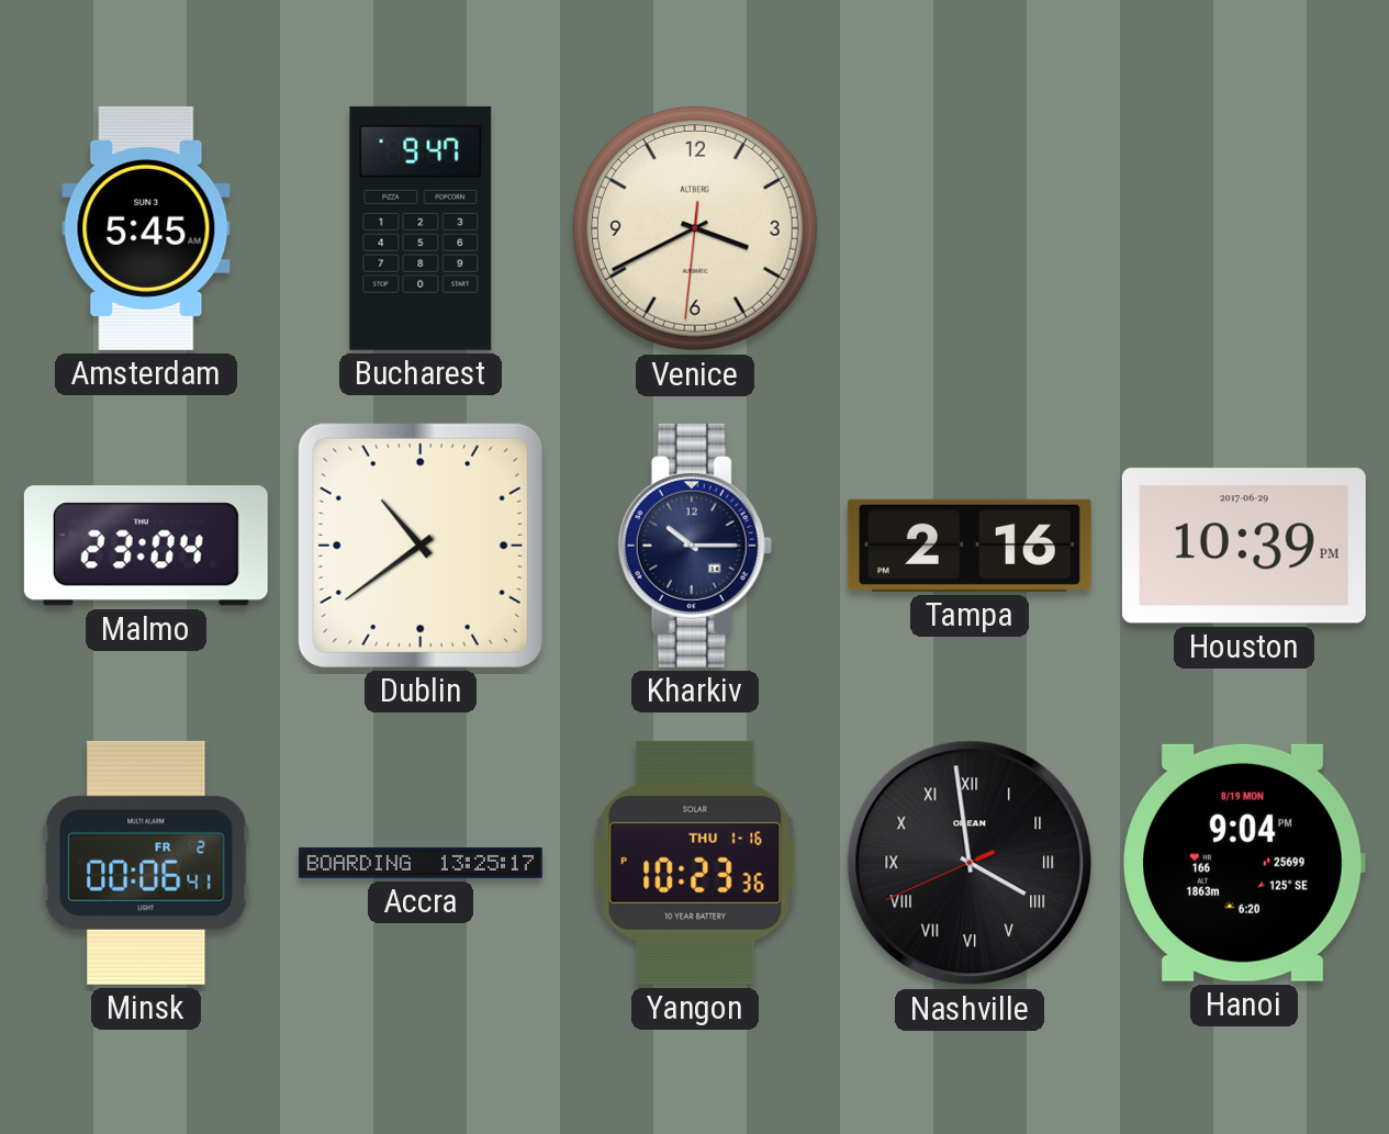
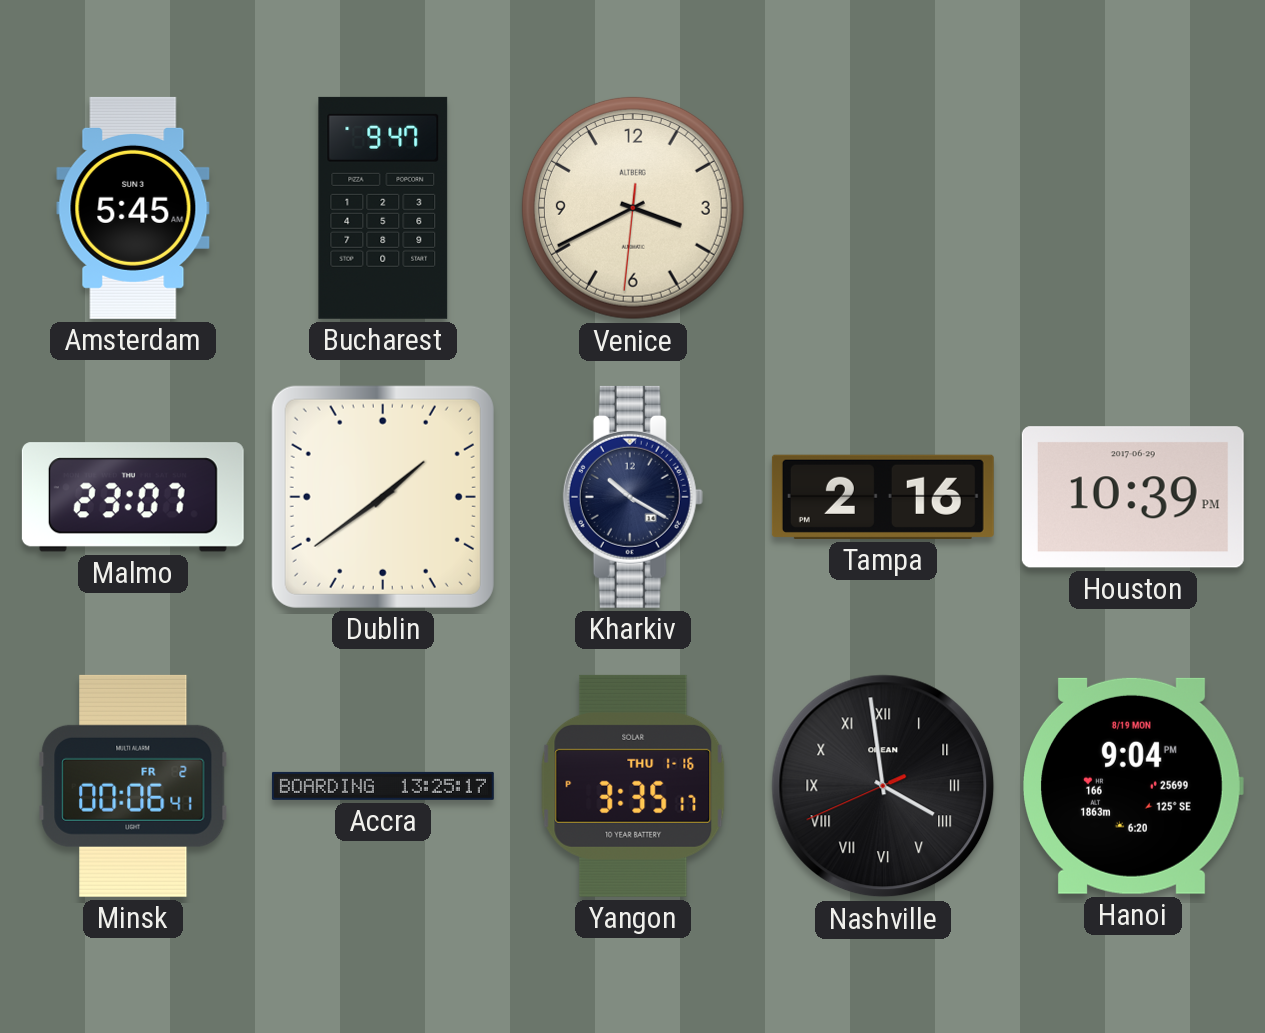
Malmo: 23:04 -> 23:07 (133, 497)
Dublin: 10:39 -> 1:39 (383, 497)
Kharkiv: 10:15 -> 10:20 (633, 497)
Yangon: 10:23 -> 3:35 (633, 786)
